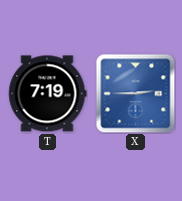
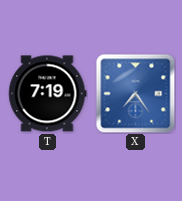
X: 2:45 -> 7:24 (135, 93)
